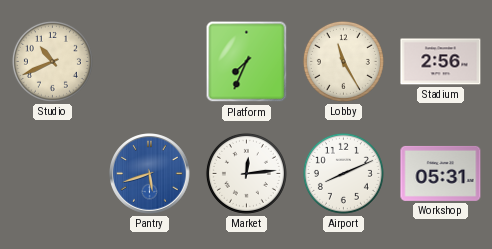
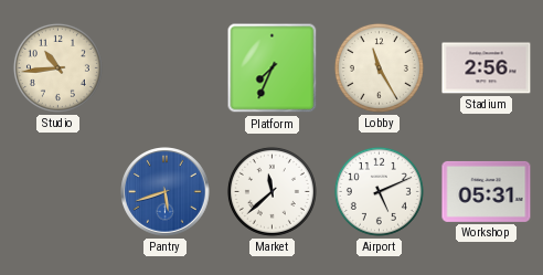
Studio: 10:41 -> 10:44 (57, 67)
Market: 12:14 -> 11:38 (271, 191)
Airport: 8:11 -> 5:11 (379, 191)
